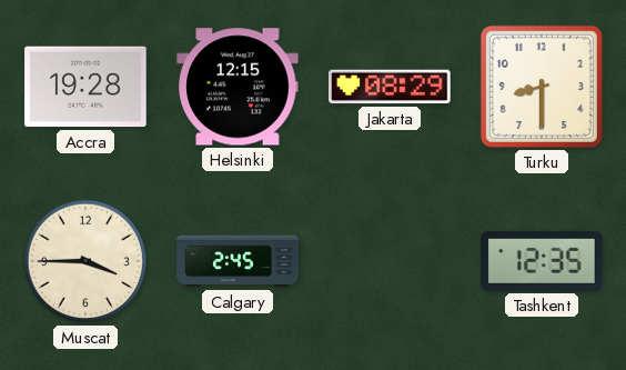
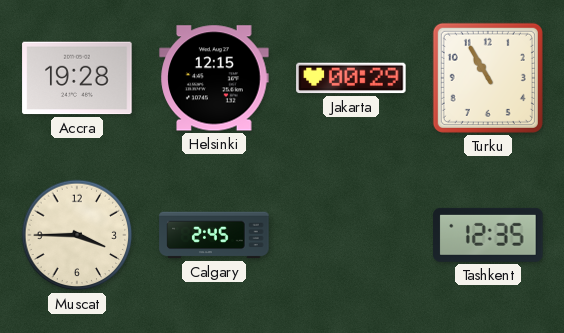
Jakarta: 08:29 -> 00:29 (351, 78)
Turku: 8:30 -> 10:55 (488, 78)
